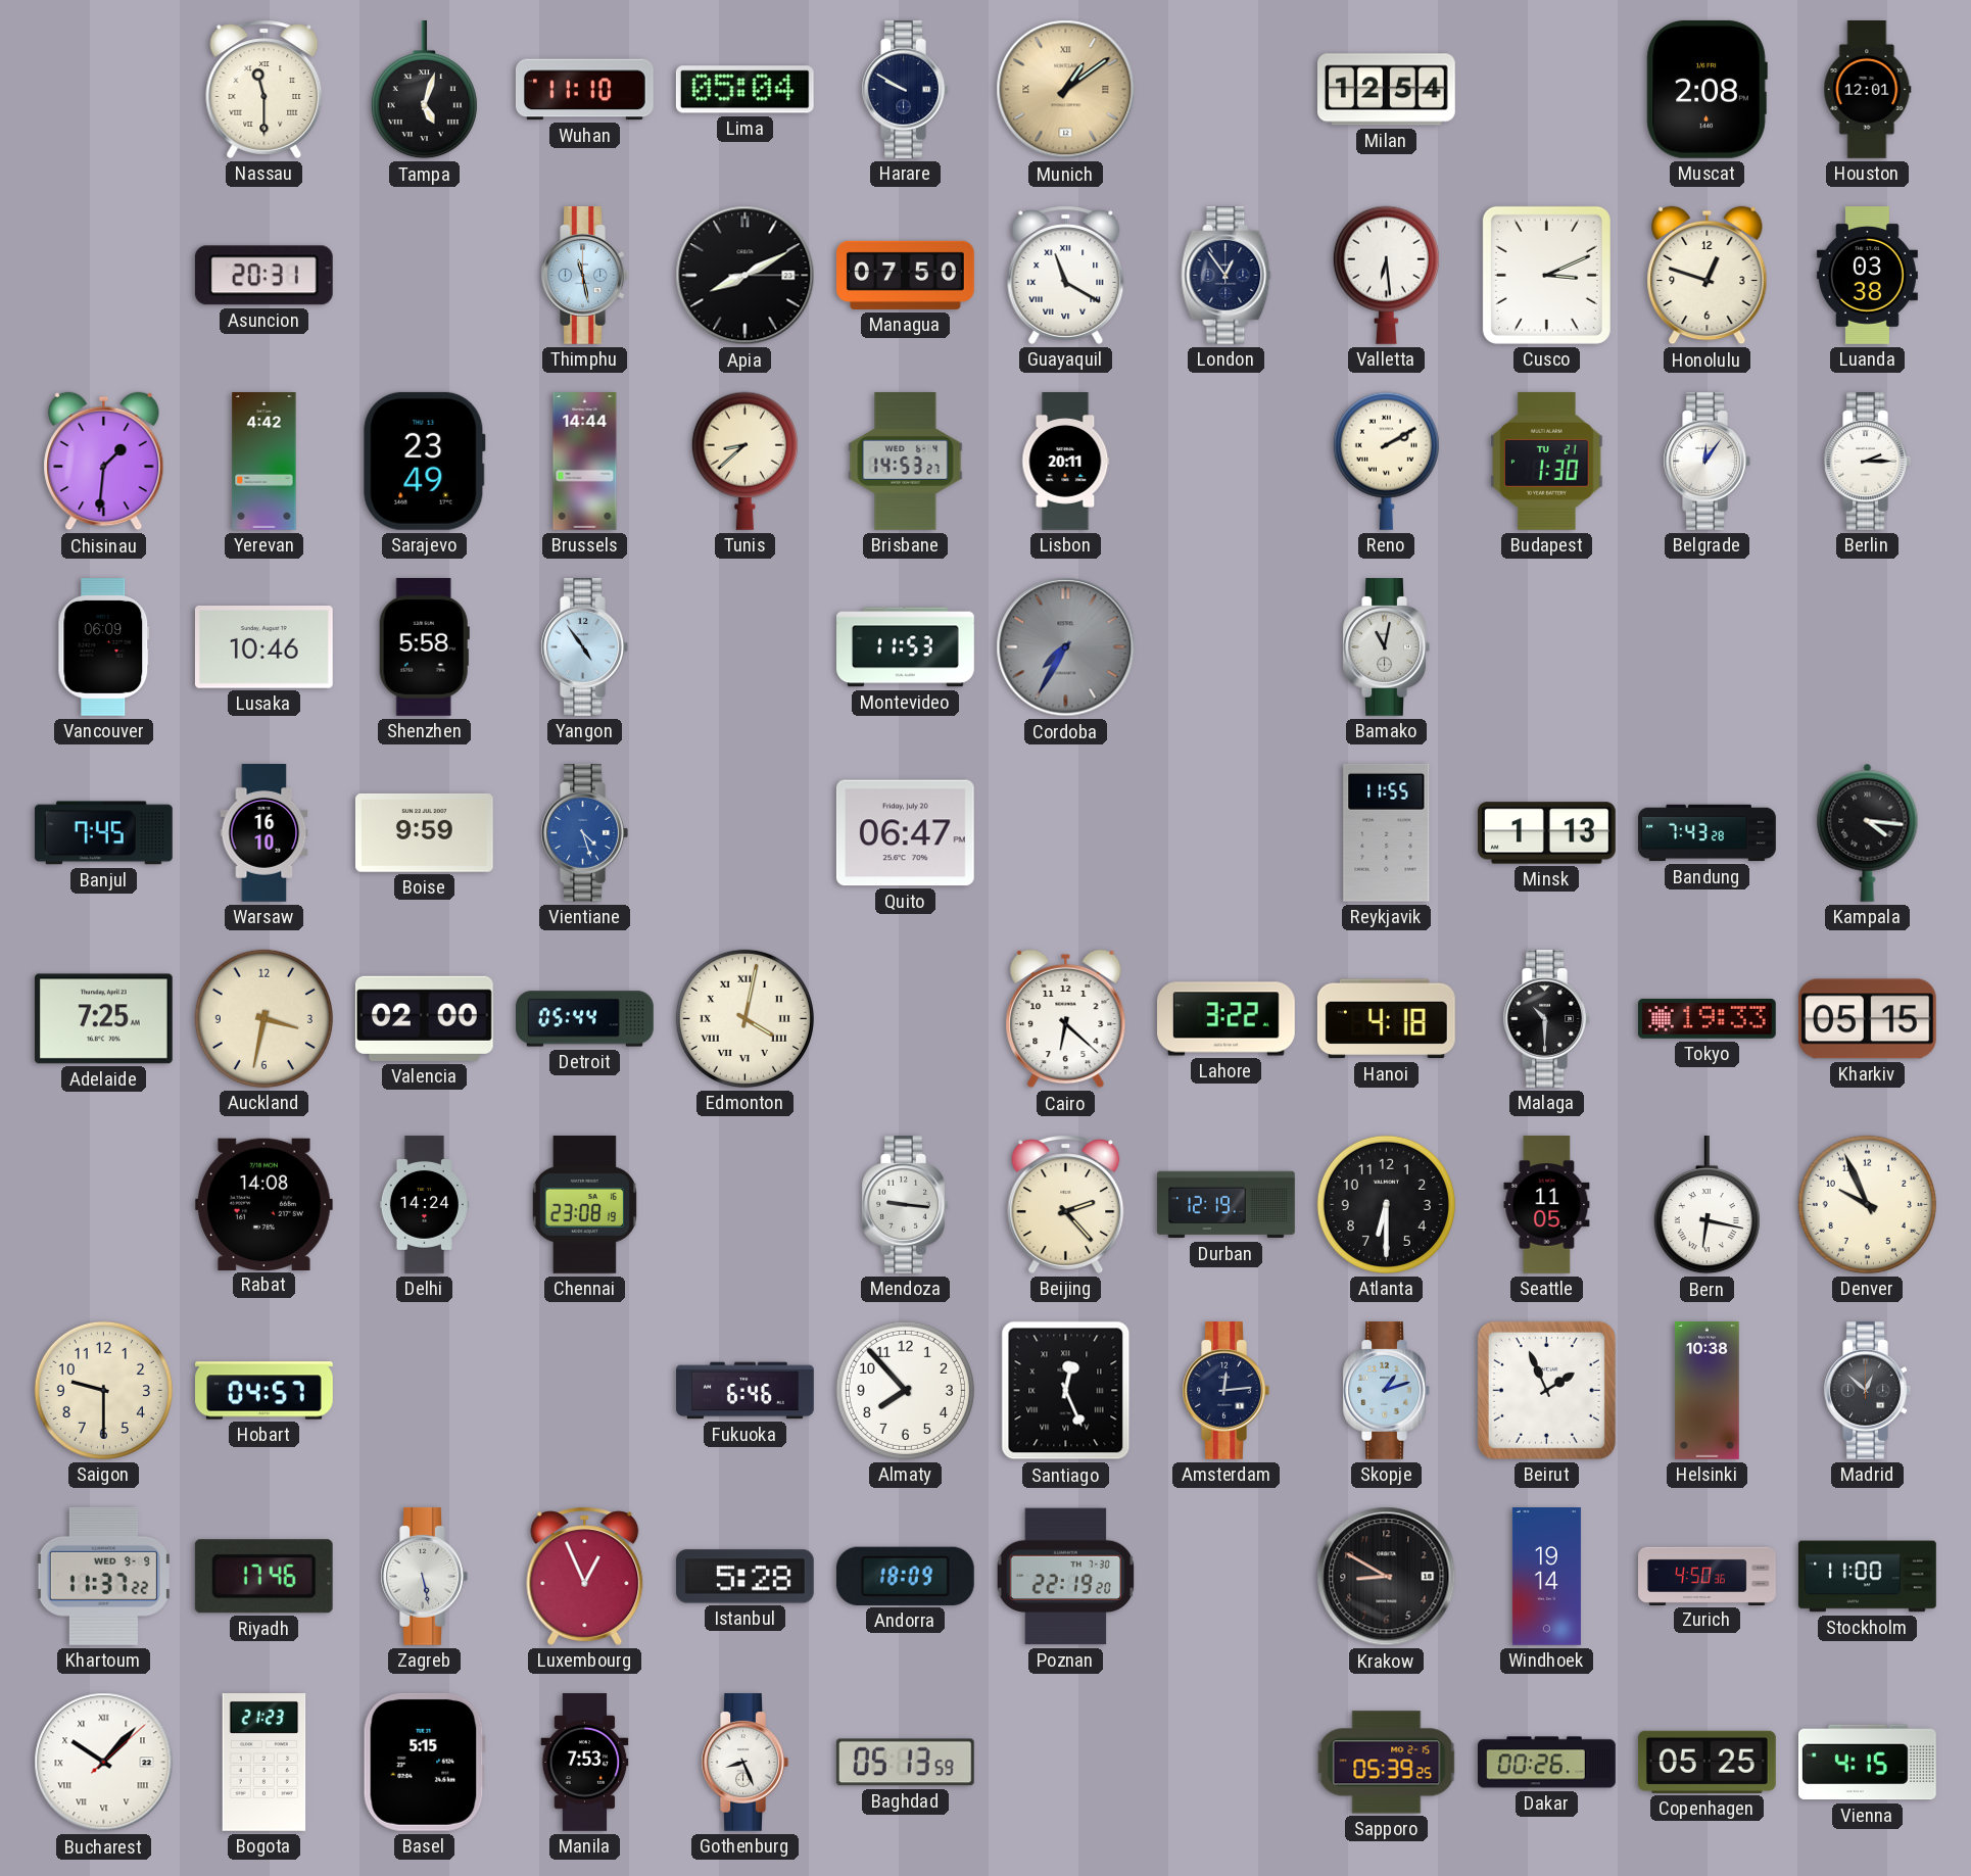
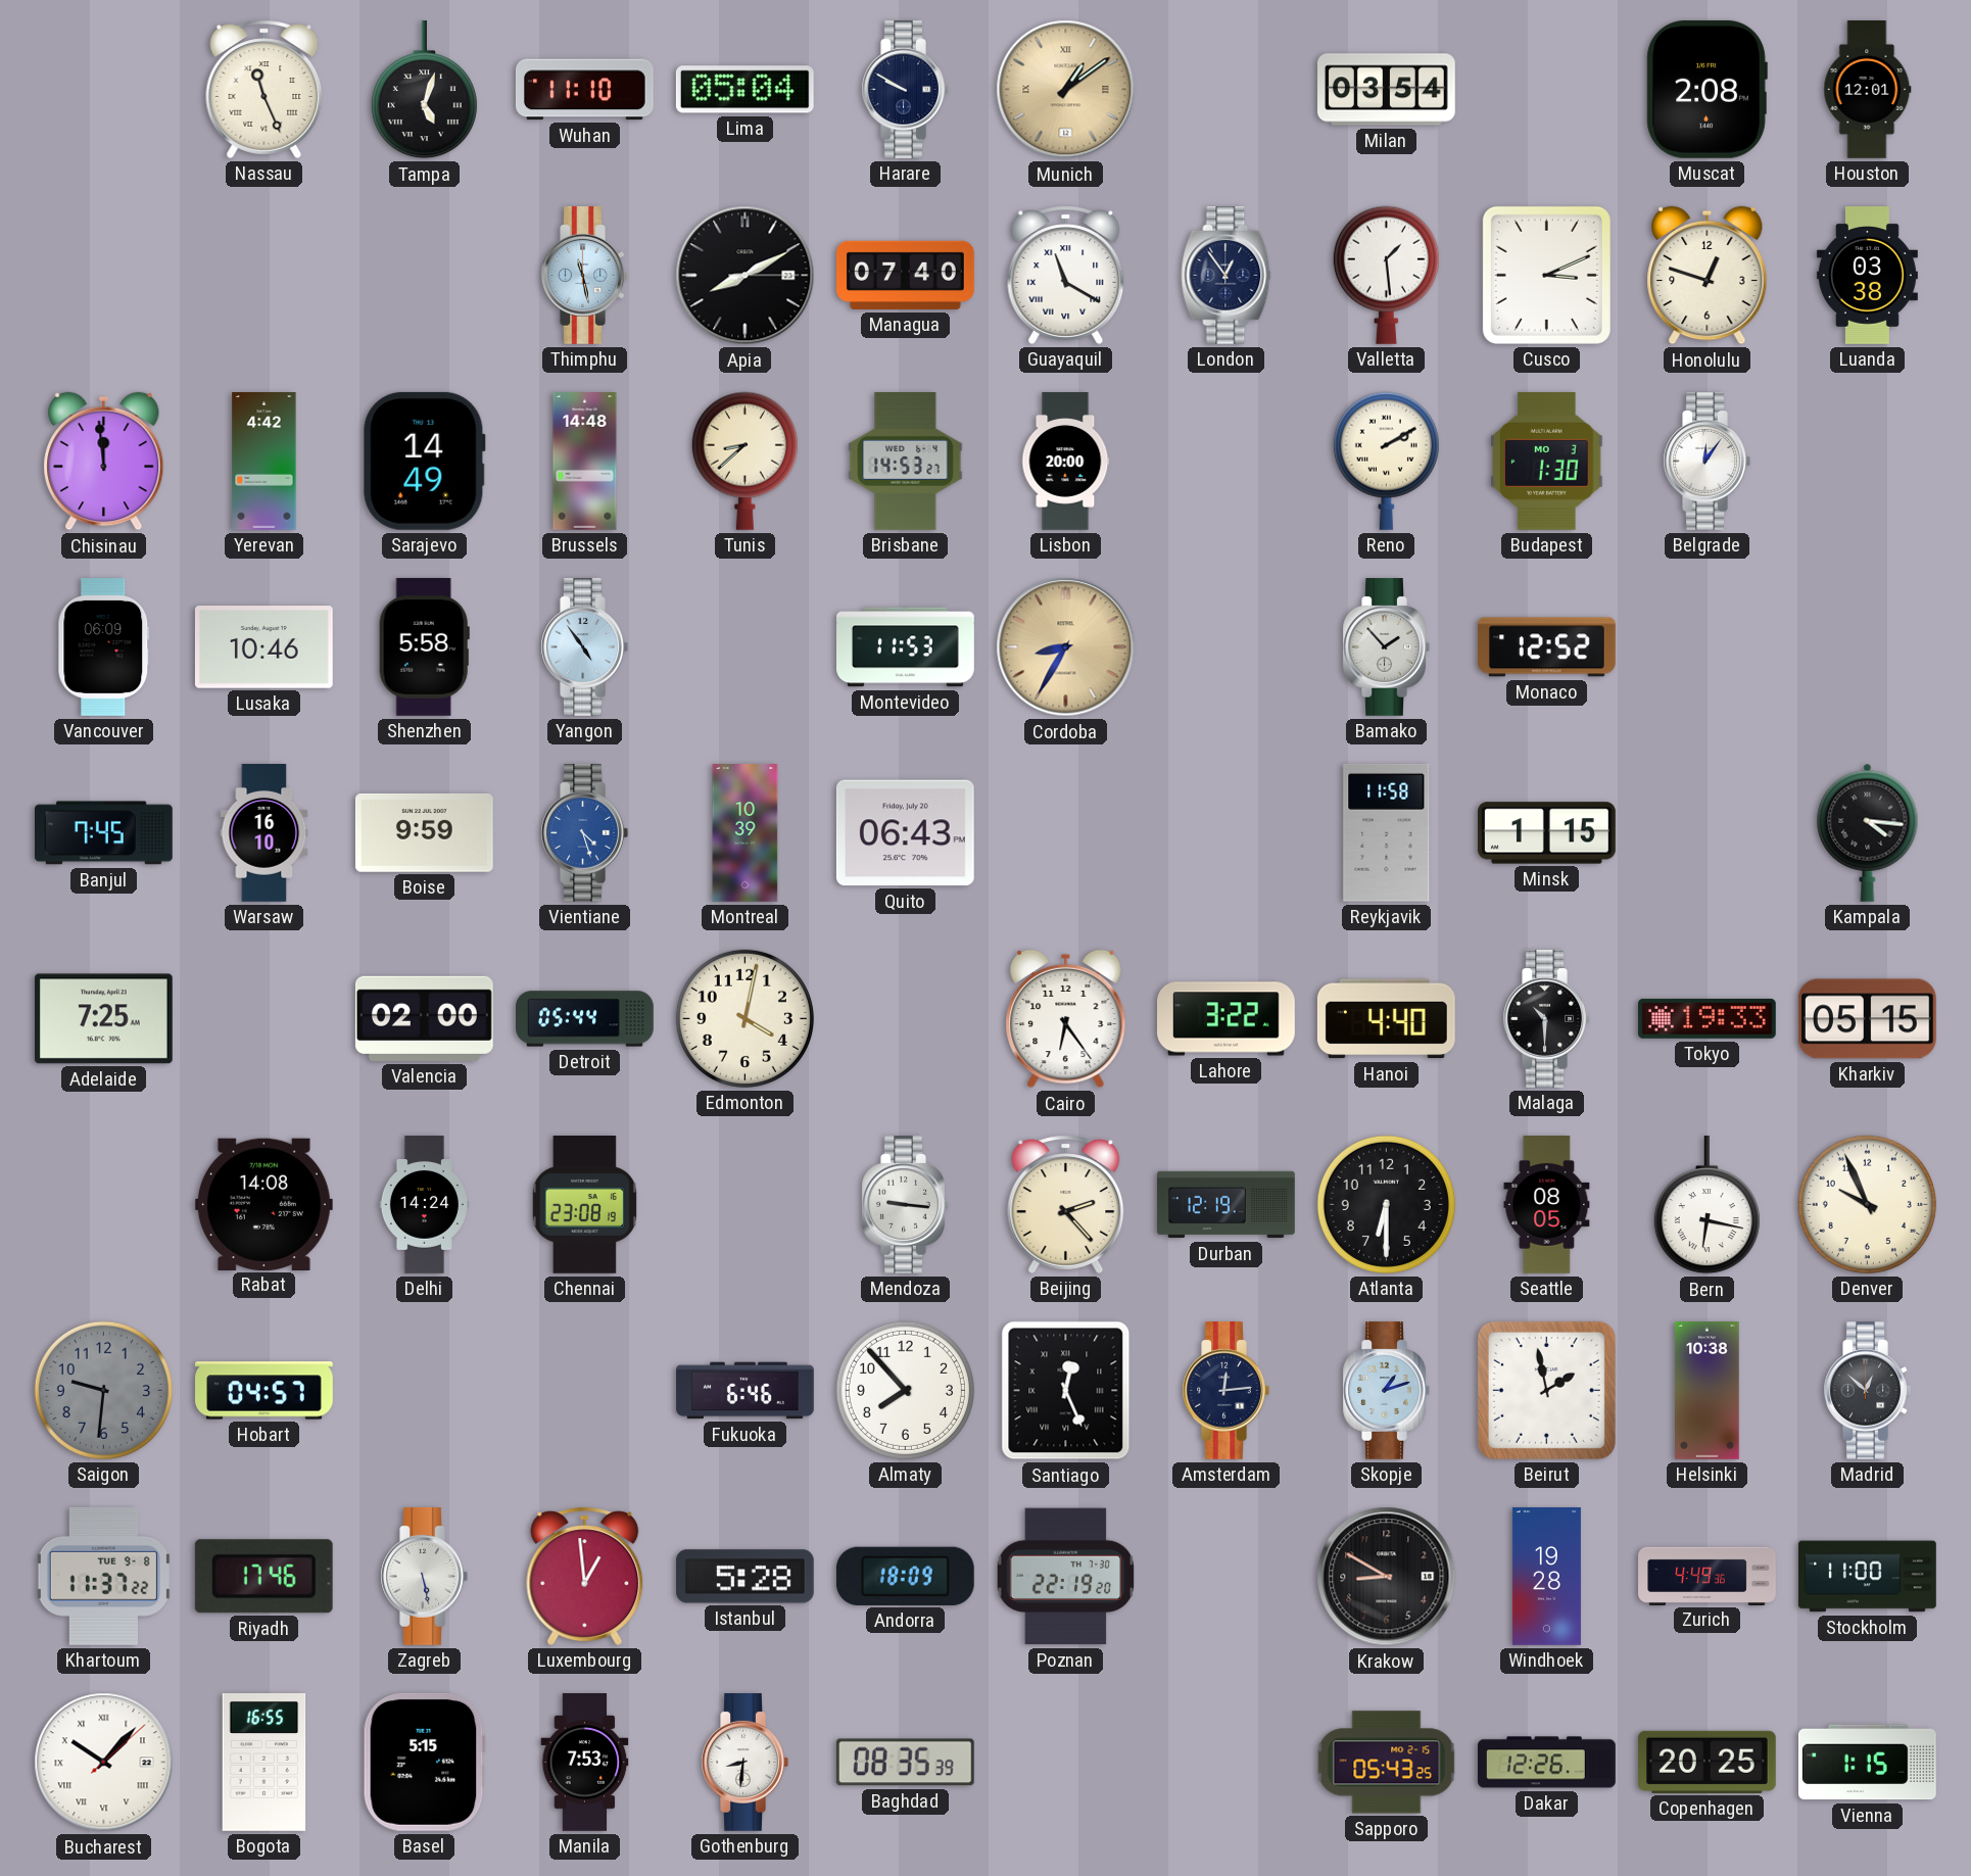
Nassau: 11:30 -> 11:26 (265, 89)
Milan: 12:54 -> 03:54 (1387, 90)
Asuncion: 20:31 -> none (263, 276)
Managua: 07:50 -> 07:40 (906, 275)
Valletta: 6:29 -> 1:29 (1386, 275)
Chisinau: 1:31 -> 11:59 (104, 462)
Sarajevo: 23:49 -> 14:49 (424, 461)
Brussels: 14:44 -> 14:48 (585, 462)
Lisbon: 20:11 -> 20:00 (1066, 462)
Budapest date: TU 21 -> MO 3 (1547, 461)
Berlin: 2:15 -> none (1867, 462)
Cordoba: 7:35 -> 8:35 (1066, 647)
Cordoba dial: grey -> champagne (1066, 647)
Bamako: 11:02 -> 1:53 (1386, 647)
Monaco: none -> 12:52 (1546, 647)
Montreal: none -> 10:39 (746, 833)
Quito: 06:47 -> 06:43 (905, 833)
Reykjavik: 11:55 -> 11:58 (1387, 832)
Minsk: 1:13 -> 1:15 (1547, 833)
Bandung: 7:43 -> none (1708, 833)
Auckland: 3:32 -> none (263, 1018)
Edmonton numerals: Roman -> Arabic (744, 1018)
Cairo: 6:22 -> 6:24 (1066, 1019)
Hanoi: 4:18 -> 4:40 (1386, 1019)
Seattle: 11:05 -> 08:05 (1547, 1205)
Saigon: 9:30 -> 9:31 (103, 1390)
Saigon dial: cream -> grey (103, 1390)
Beirut: 1:56 -> 1:58 (1546, 1390)
Khartoum date: WED 9-9 -> TUE 9-8 (103, 1576)
Luxembourg: 12:56 -> 12:59 (585, 1576)
Windhoek: 19:14 -> 19:28 (1546, 1577)
Zurich: 4:50 -> 4:49 (1708, 1576)
Bogota: 21:23 -> 16:55 (265, 1763)
Gothenburg: 8:26 -> 8:31 (744, 1763)
Baghdad: 05:13 -> 08:35 (905, 1763)
Sapporo: 05:39 -> 05:43 (1387, 1763)
Dakar: 00:26 -> 12:26 (1547, 1763)
Copenhagen: 05:25 -> 20:25 (1706, 1762)
Vienna: 4:15 -> 1:15 (1867, 1763)
